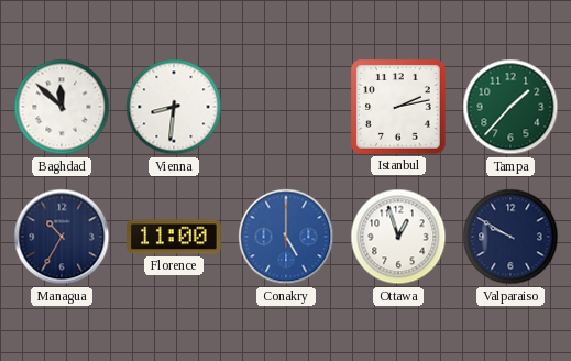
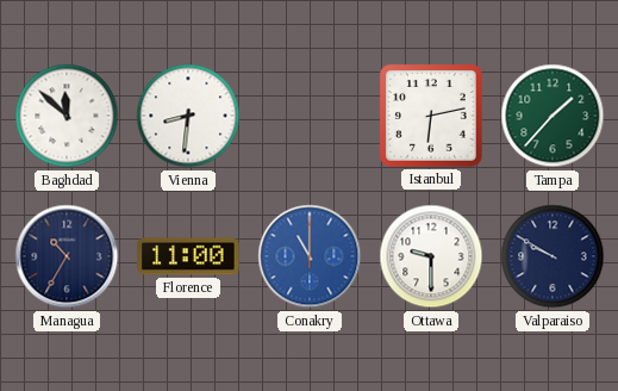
Istanbul: 2:13 -> 6:13 (431, 116)
Conakry: 5:00 -> 11:00 (310, 256)
Ottawa: 12:57 -> 9:30 (431, 256)
